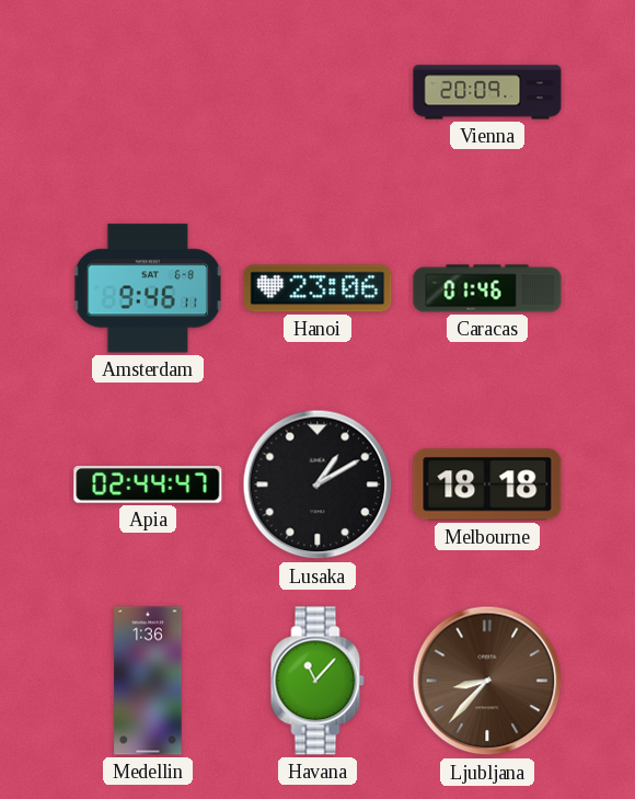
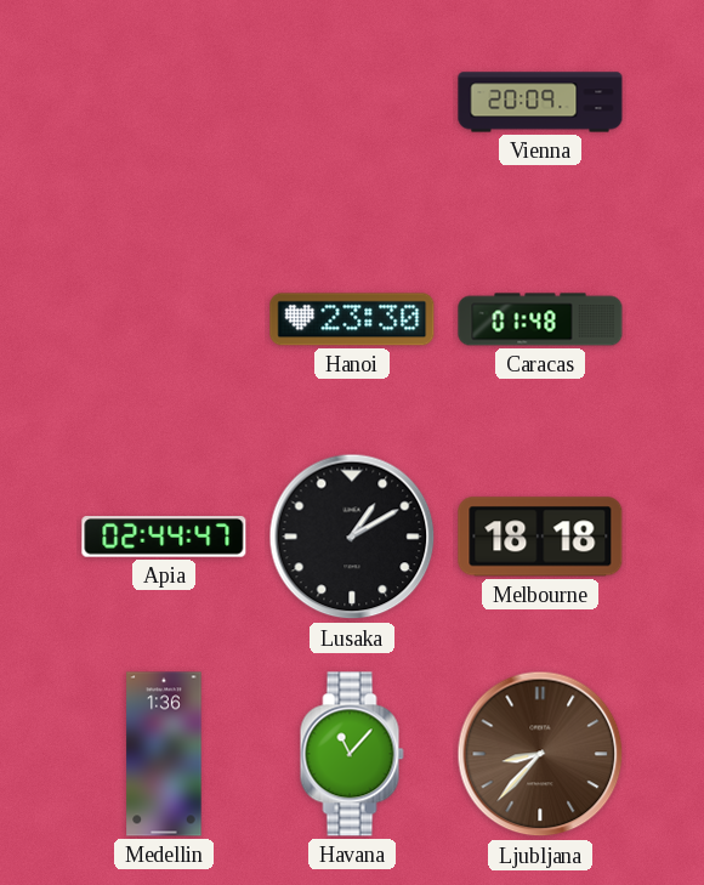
Amsterdam: 9:46 -> none (148, 288)
Hanoi: 23:06 -> 23:30 (352, 319)
Caracas: 01:46 -> 01:48 (540, 319)
